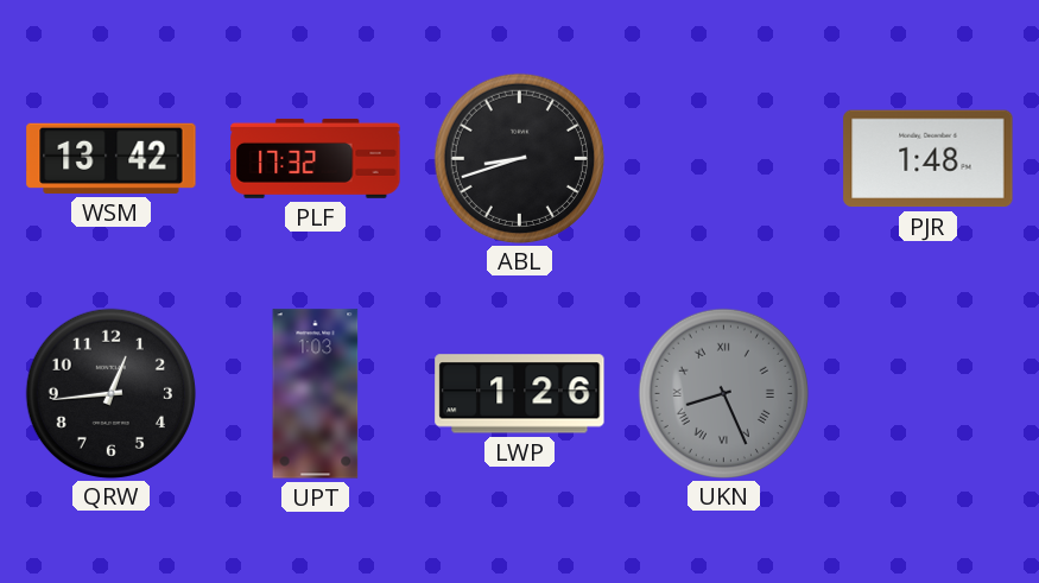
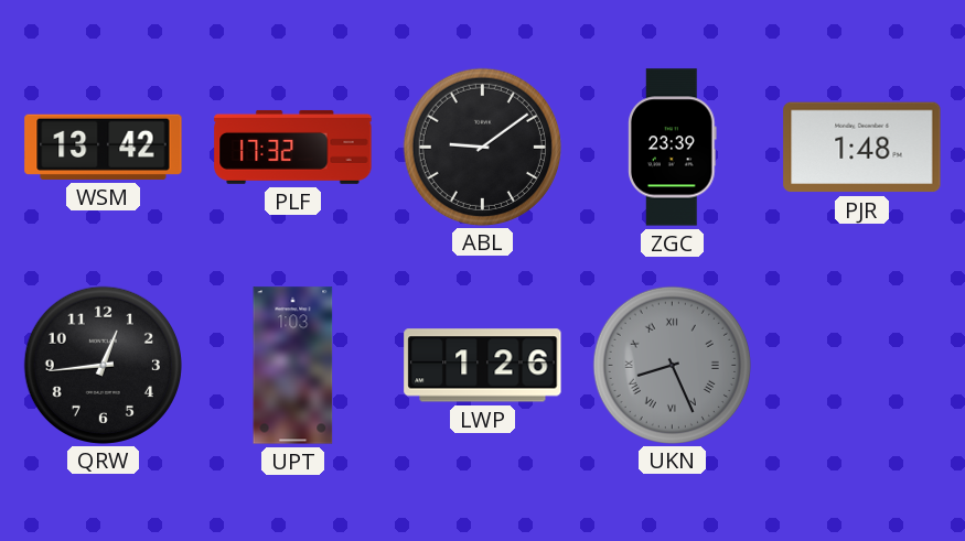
ABL: 8:42 -> 9:09 (482, 147)
ZGC: none -> 23:39 (673, 148)
